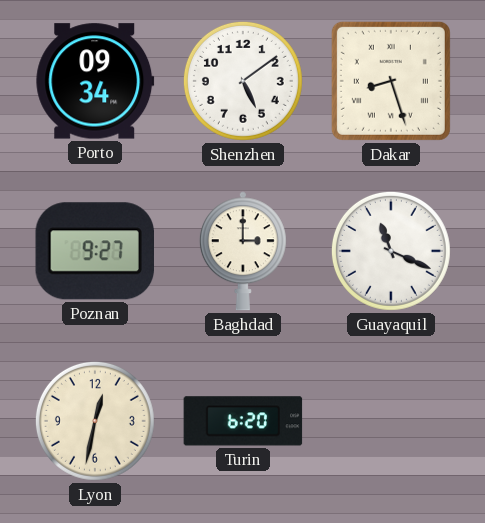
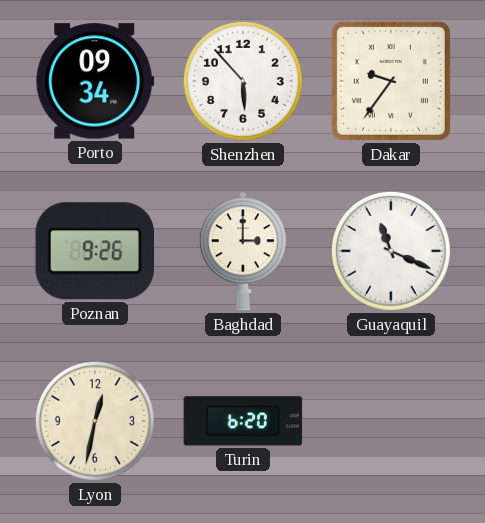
Shenzhen: 5:09 -> 5:53 (243, 81)
Dakar: 8:27 -> 9:36 (391, 81)
Poznan: 9:27 -> 9:26 (95, 251)
